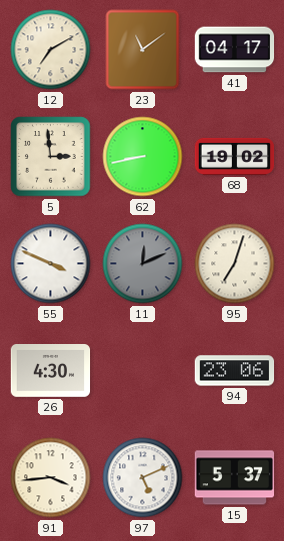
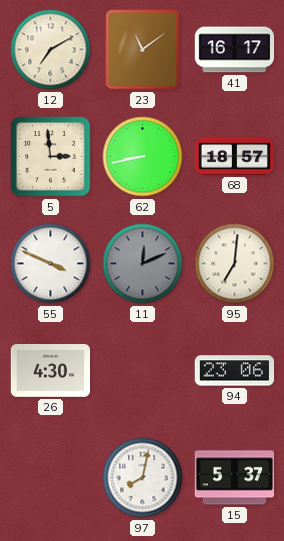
41: 04:17 -> 16:17 (235, 50)
68: 19:02 -> 18:57 (235, 156)
95: 7:03 -> 7:01 (235, 264)
91: 3:44 -> none (51, 478)
97: 5:11 -> 8:02 (143, 478)
